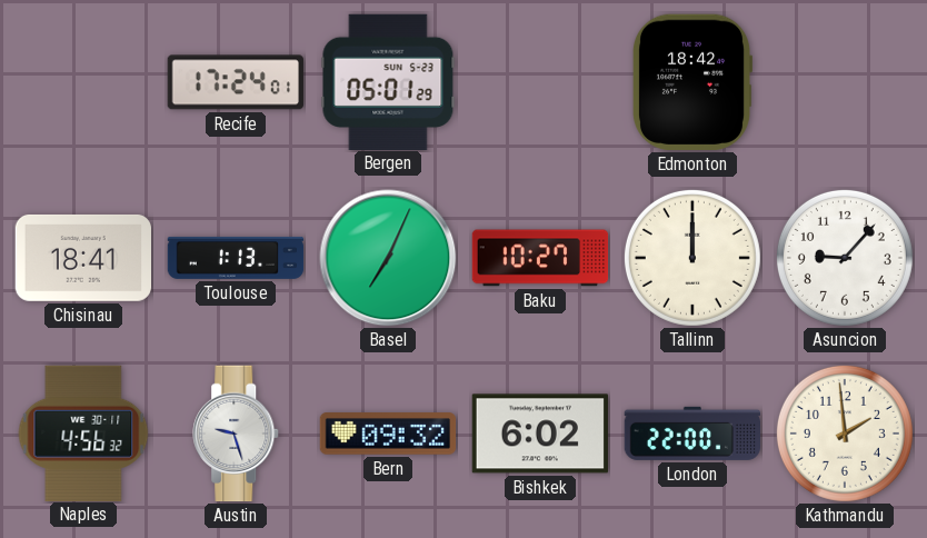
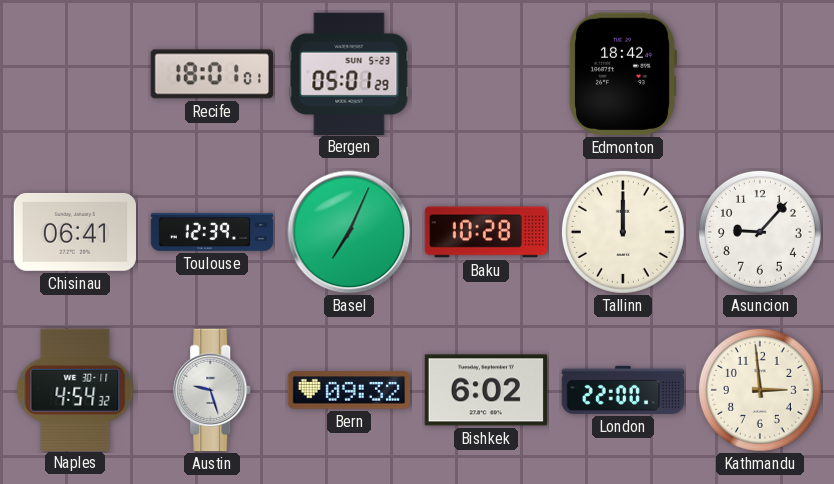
Recife: 17:24 -> 18:01 (212, 74)
Chisinau: 18:41 -> 06:41 (74, 232)
Toulouse: 1:13 -> 12:39 (212, 232)
Baku: 10:27 -> 10:28 (486, 232)
Naples: 4:56 -> 4:54 (75, 389)
Kathmandu: 1:59 -> 2:59 (760, 390)
